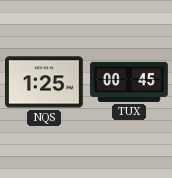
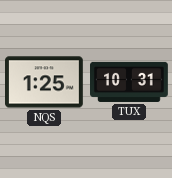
TUX: 00:45 -> 10:31 (130, 82)
